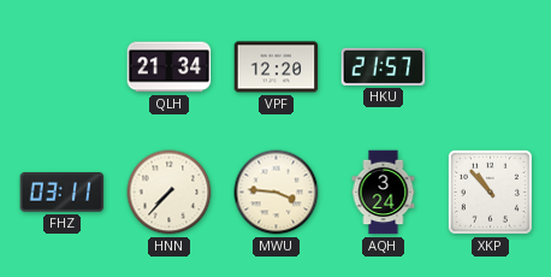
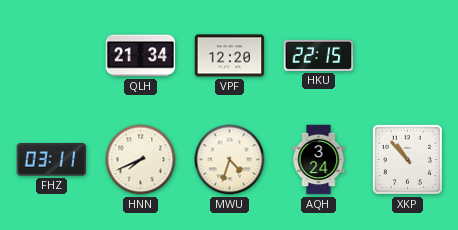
HKU: 21:57 -> 22:15 (319, 55)
HNN: 7:37 -> 7:41 (141, 160)
MWU: 3:46 -> 4:33 (230, 160)
